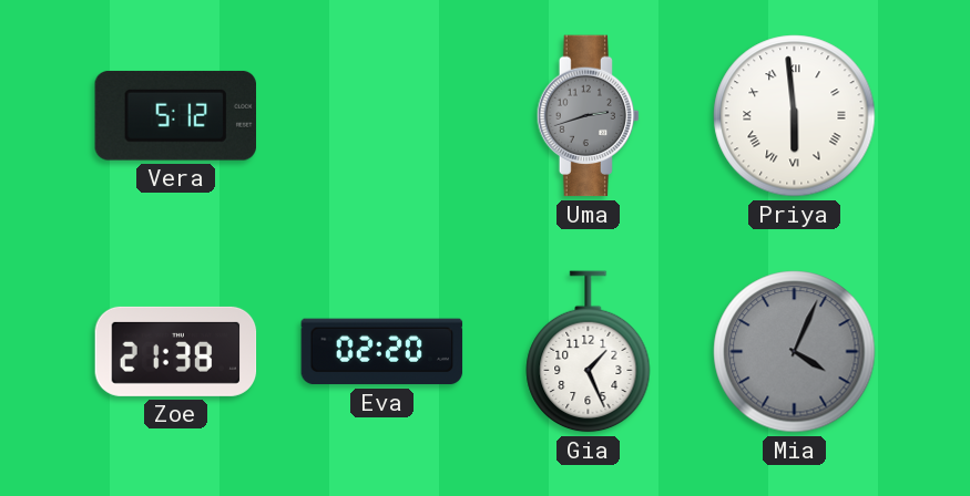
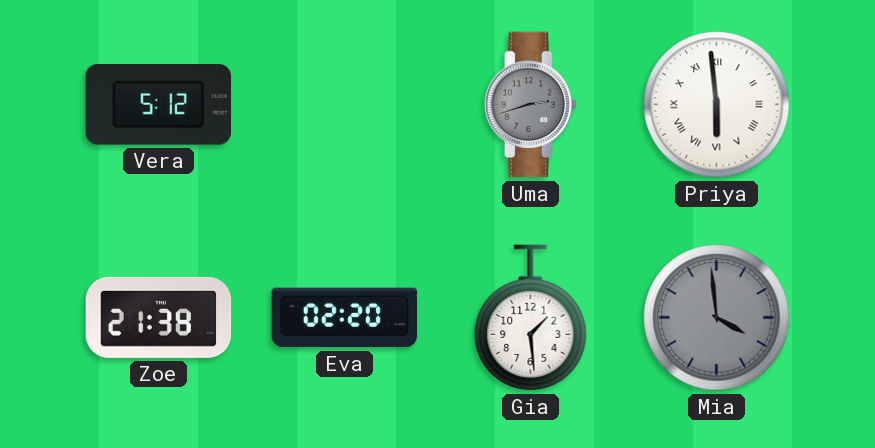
Gia: 1:26 -> 1:29 (531, 318)
Mia: 4:04 -> 3:59 (717, 318)
